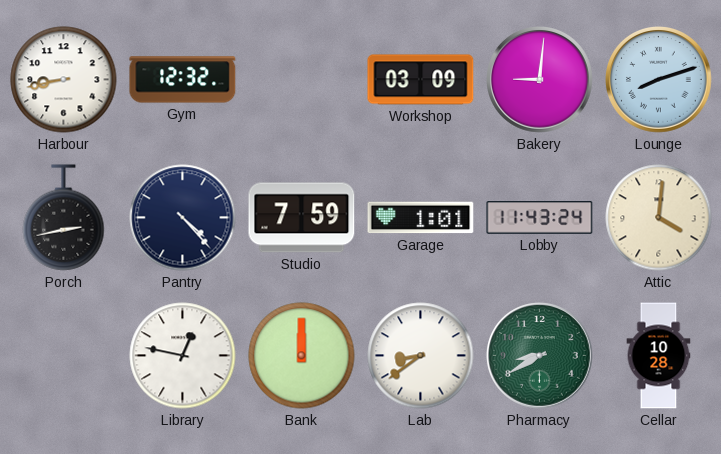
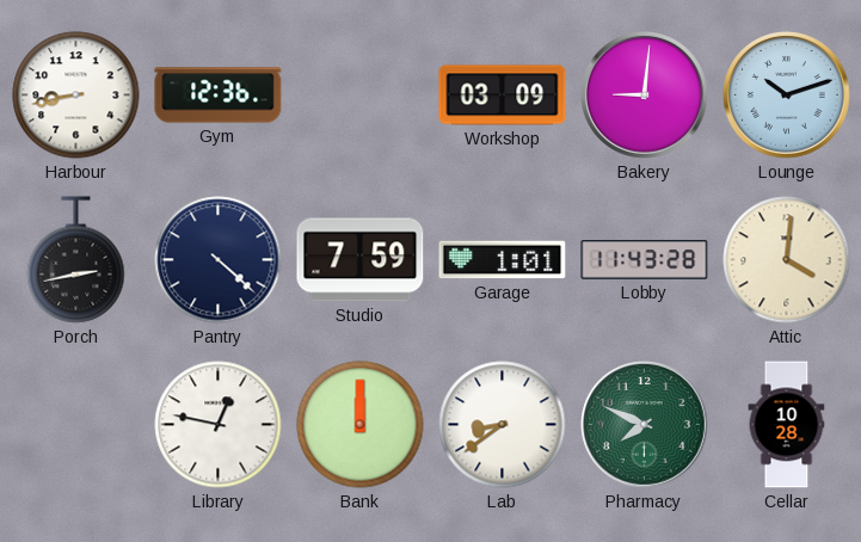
Gym: 12:32 -> 12:36 (219, 96)
Lounge: 8:12 -> 10:12 (787, 96)
Pantry: 4:23 -> 4:22 (219, 260)
Lobby: 11:43:24 -> 11:43:28 (645, 260)
Pharmacy: 8:40 -> 7:49 (645, 425)
